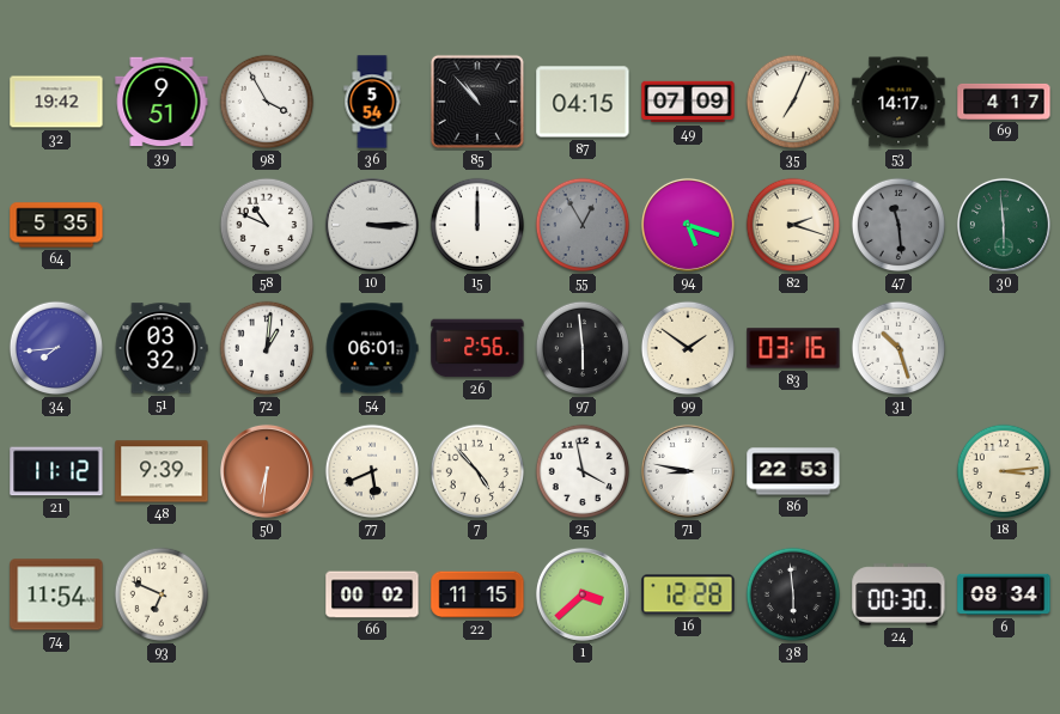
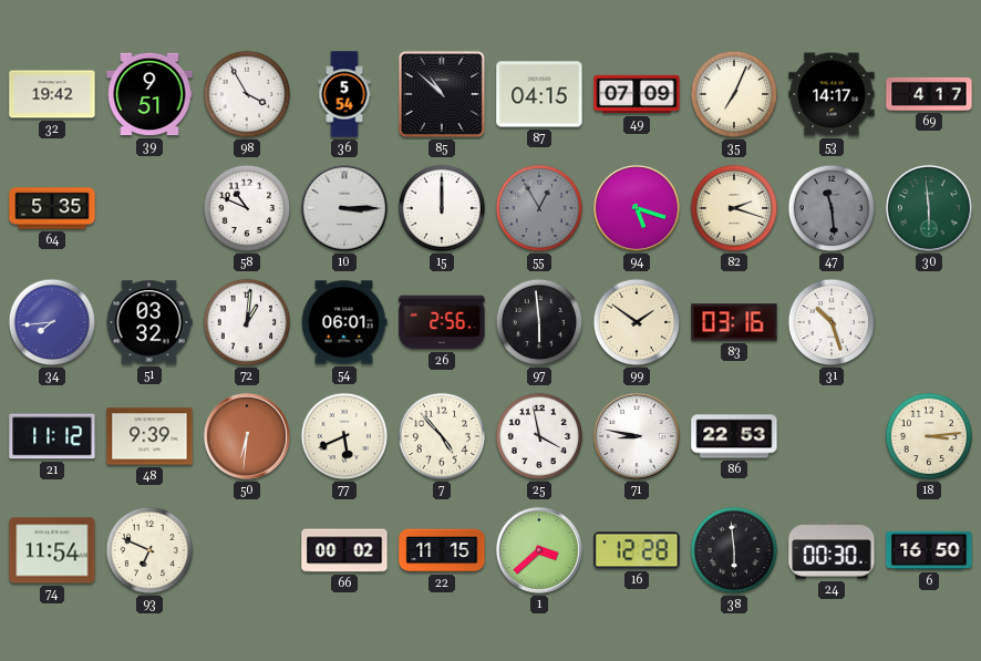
85: 10:53 -> 10:52 (442, 94)
6: 08:34 -> 16:50 (929, 550)
